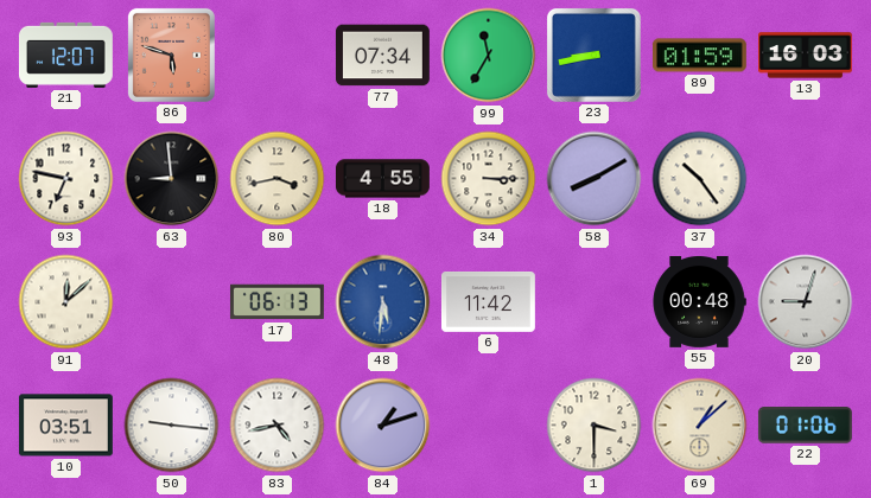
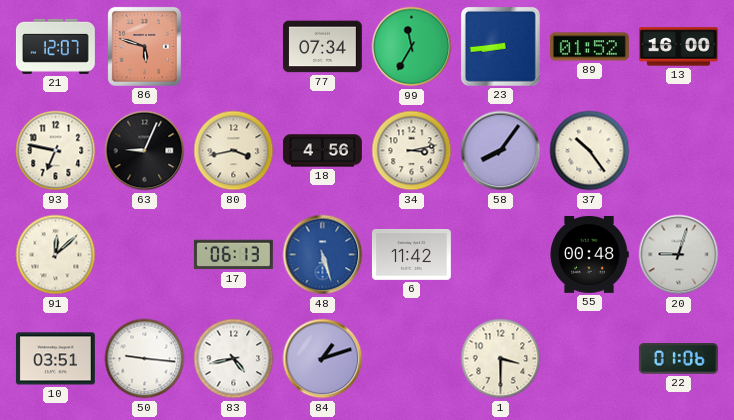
23: 8:43 -> 8:44 (500, 46)
89: 01:59 -> 01:52 (589, 47)
13: 16:03 -> 16:00 (678, 47)
63: 8:59 -> 9:04 (145, 151)
18: 4:55 -> 4:56 (323, 151)
34: 3:15 -> 3:13 (412, 151)
58: 8:10 -> 8:06 (501, 151)
48: 5:31 -> 5:27 (323, 255)
69: 1:08 -> none (700, 426)
